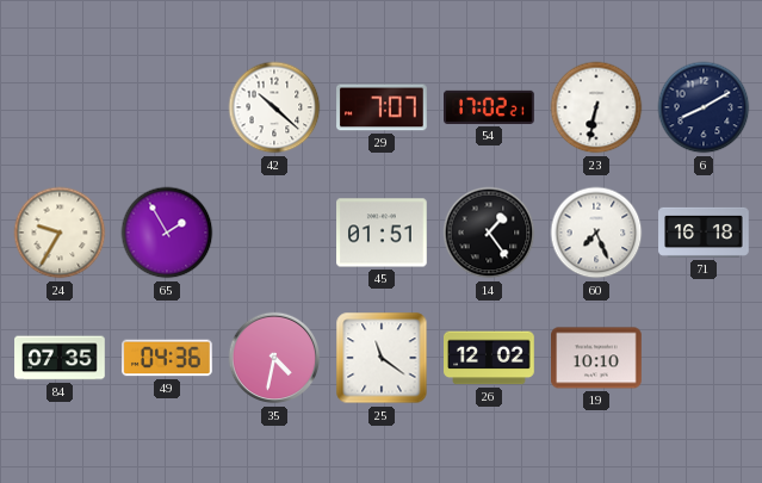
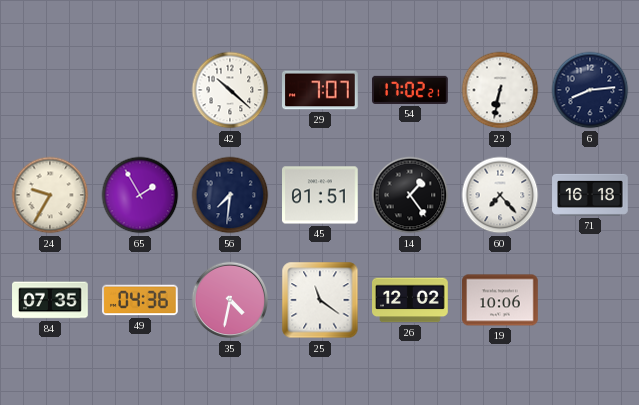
6: 8:10 -> 8:14 (590, 90)
56: none -> 7:31 (230, 195)
60: 7:26 -> 7:23 (500, 195)
19: 10:10 -> 10:06 (501, 300)
